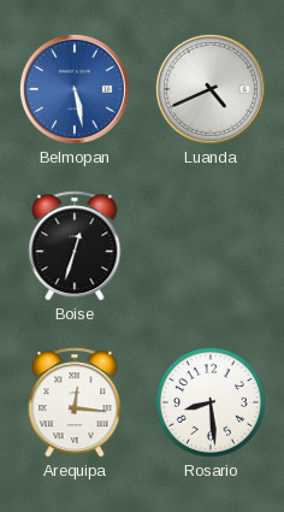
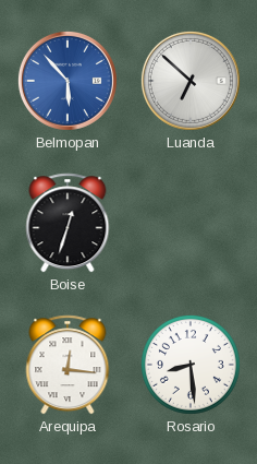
Belmopan: 5:28 -> 5:53 (68, 81)
Luanda: 4:41 -> 6:52 (191, 81)
